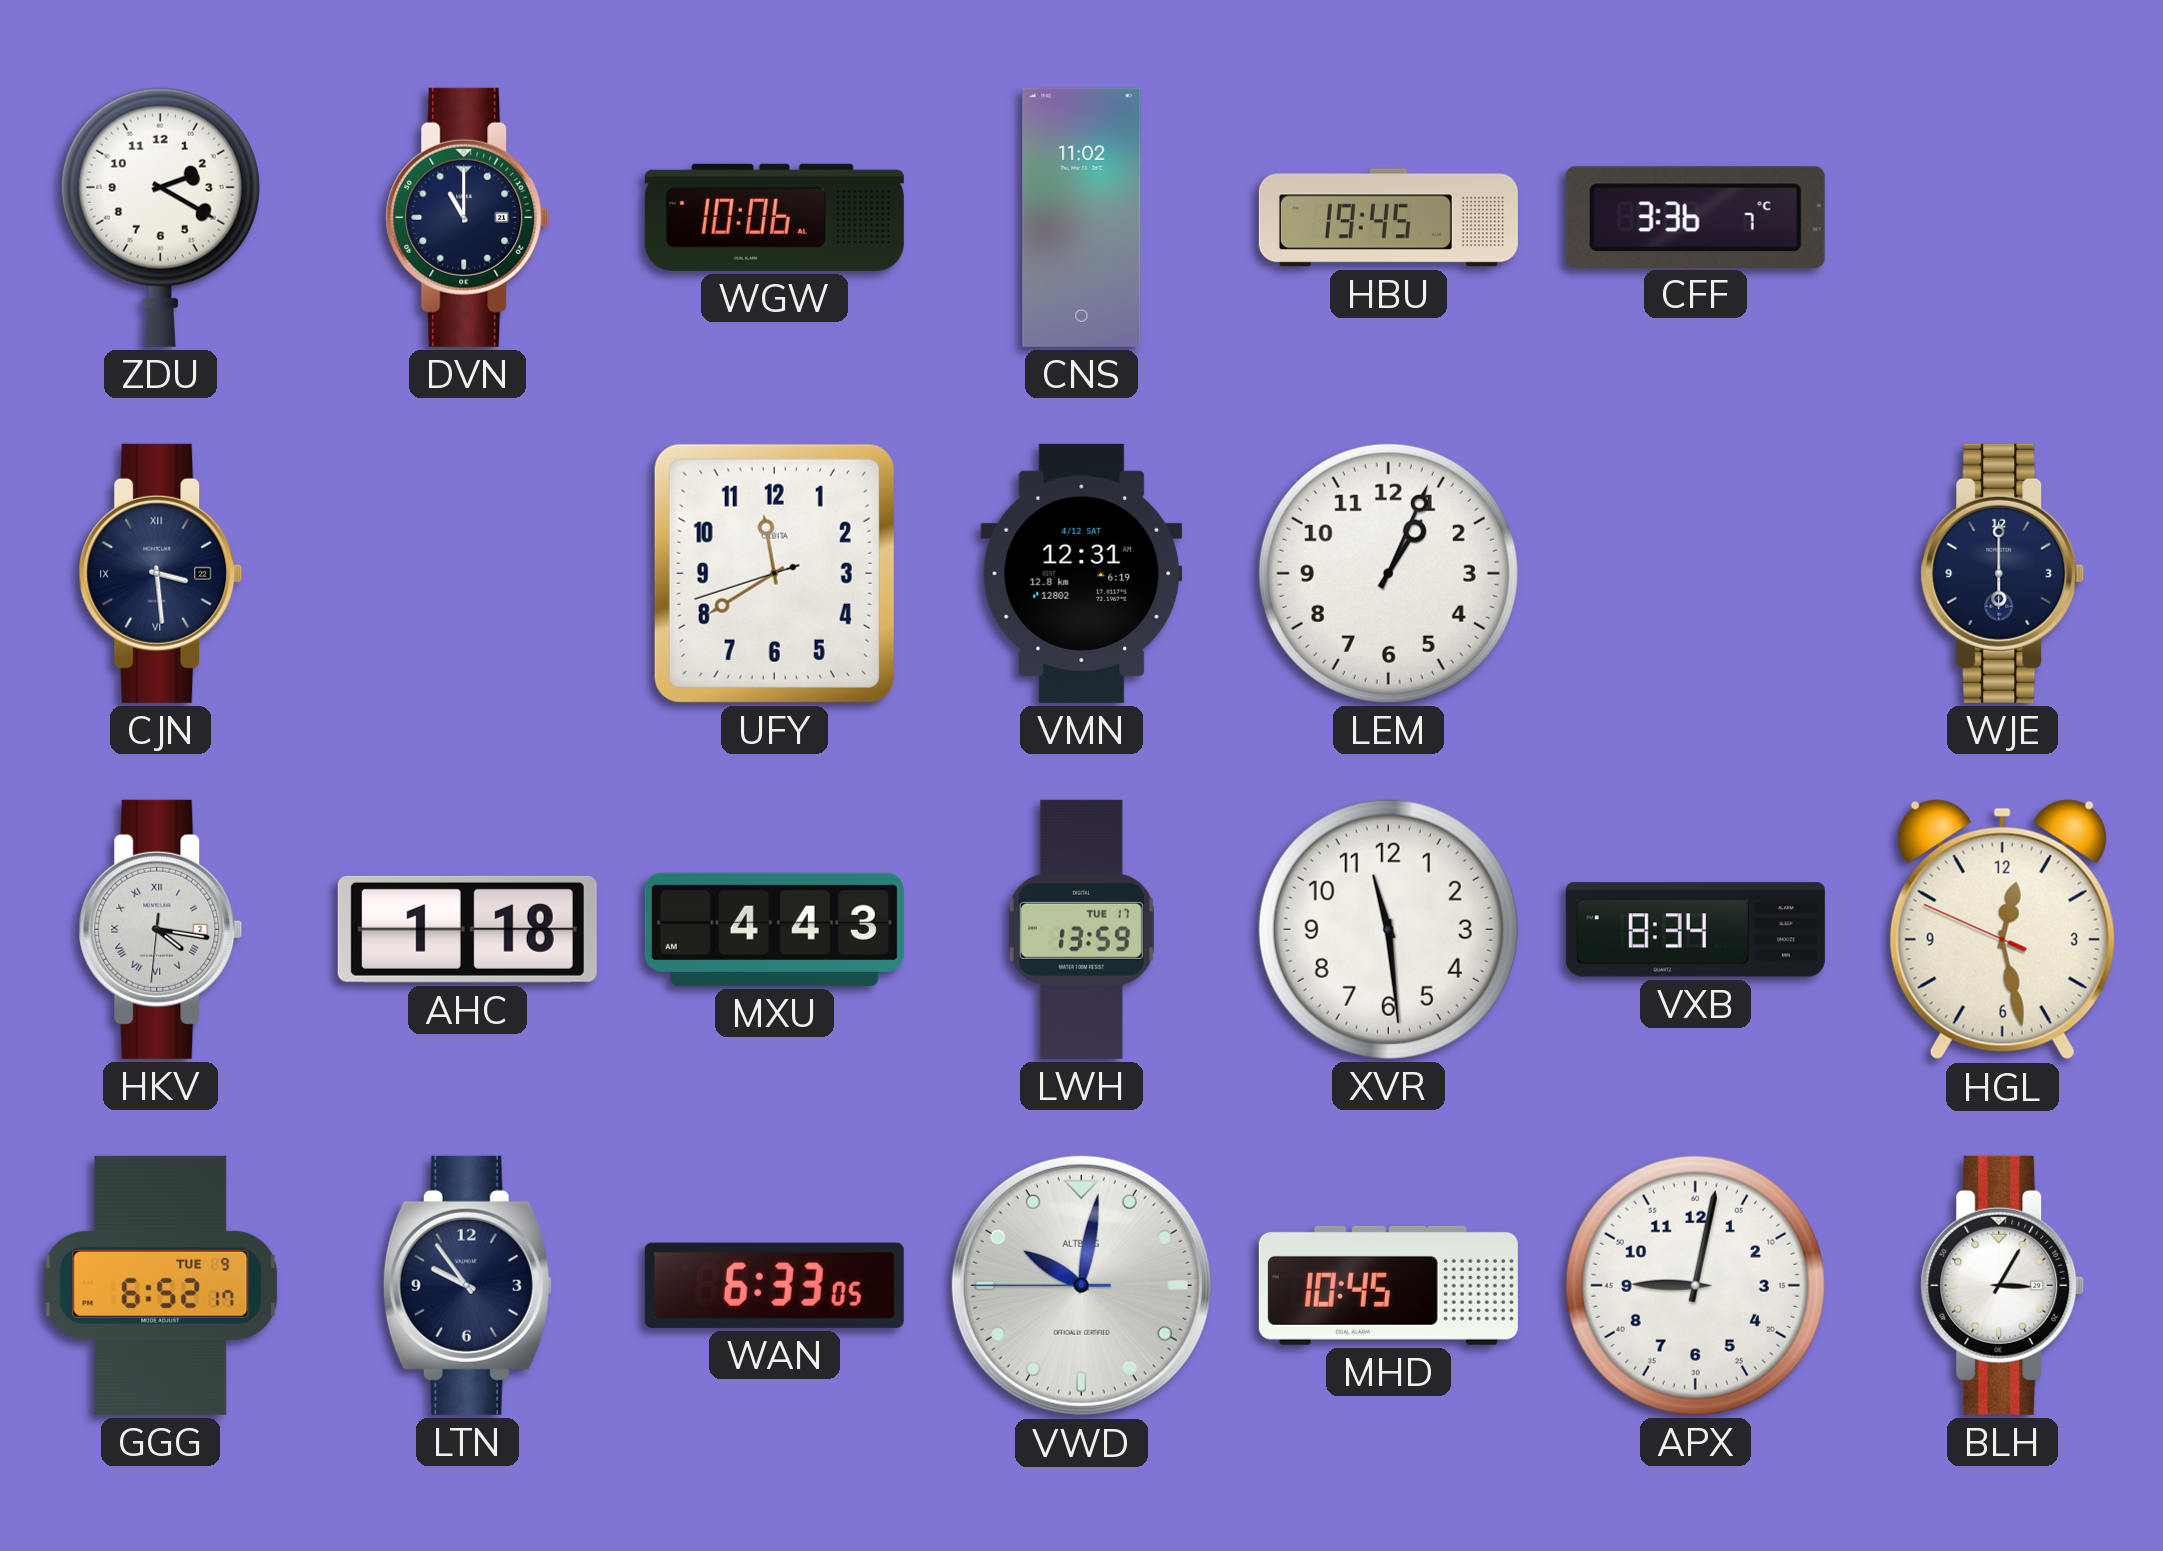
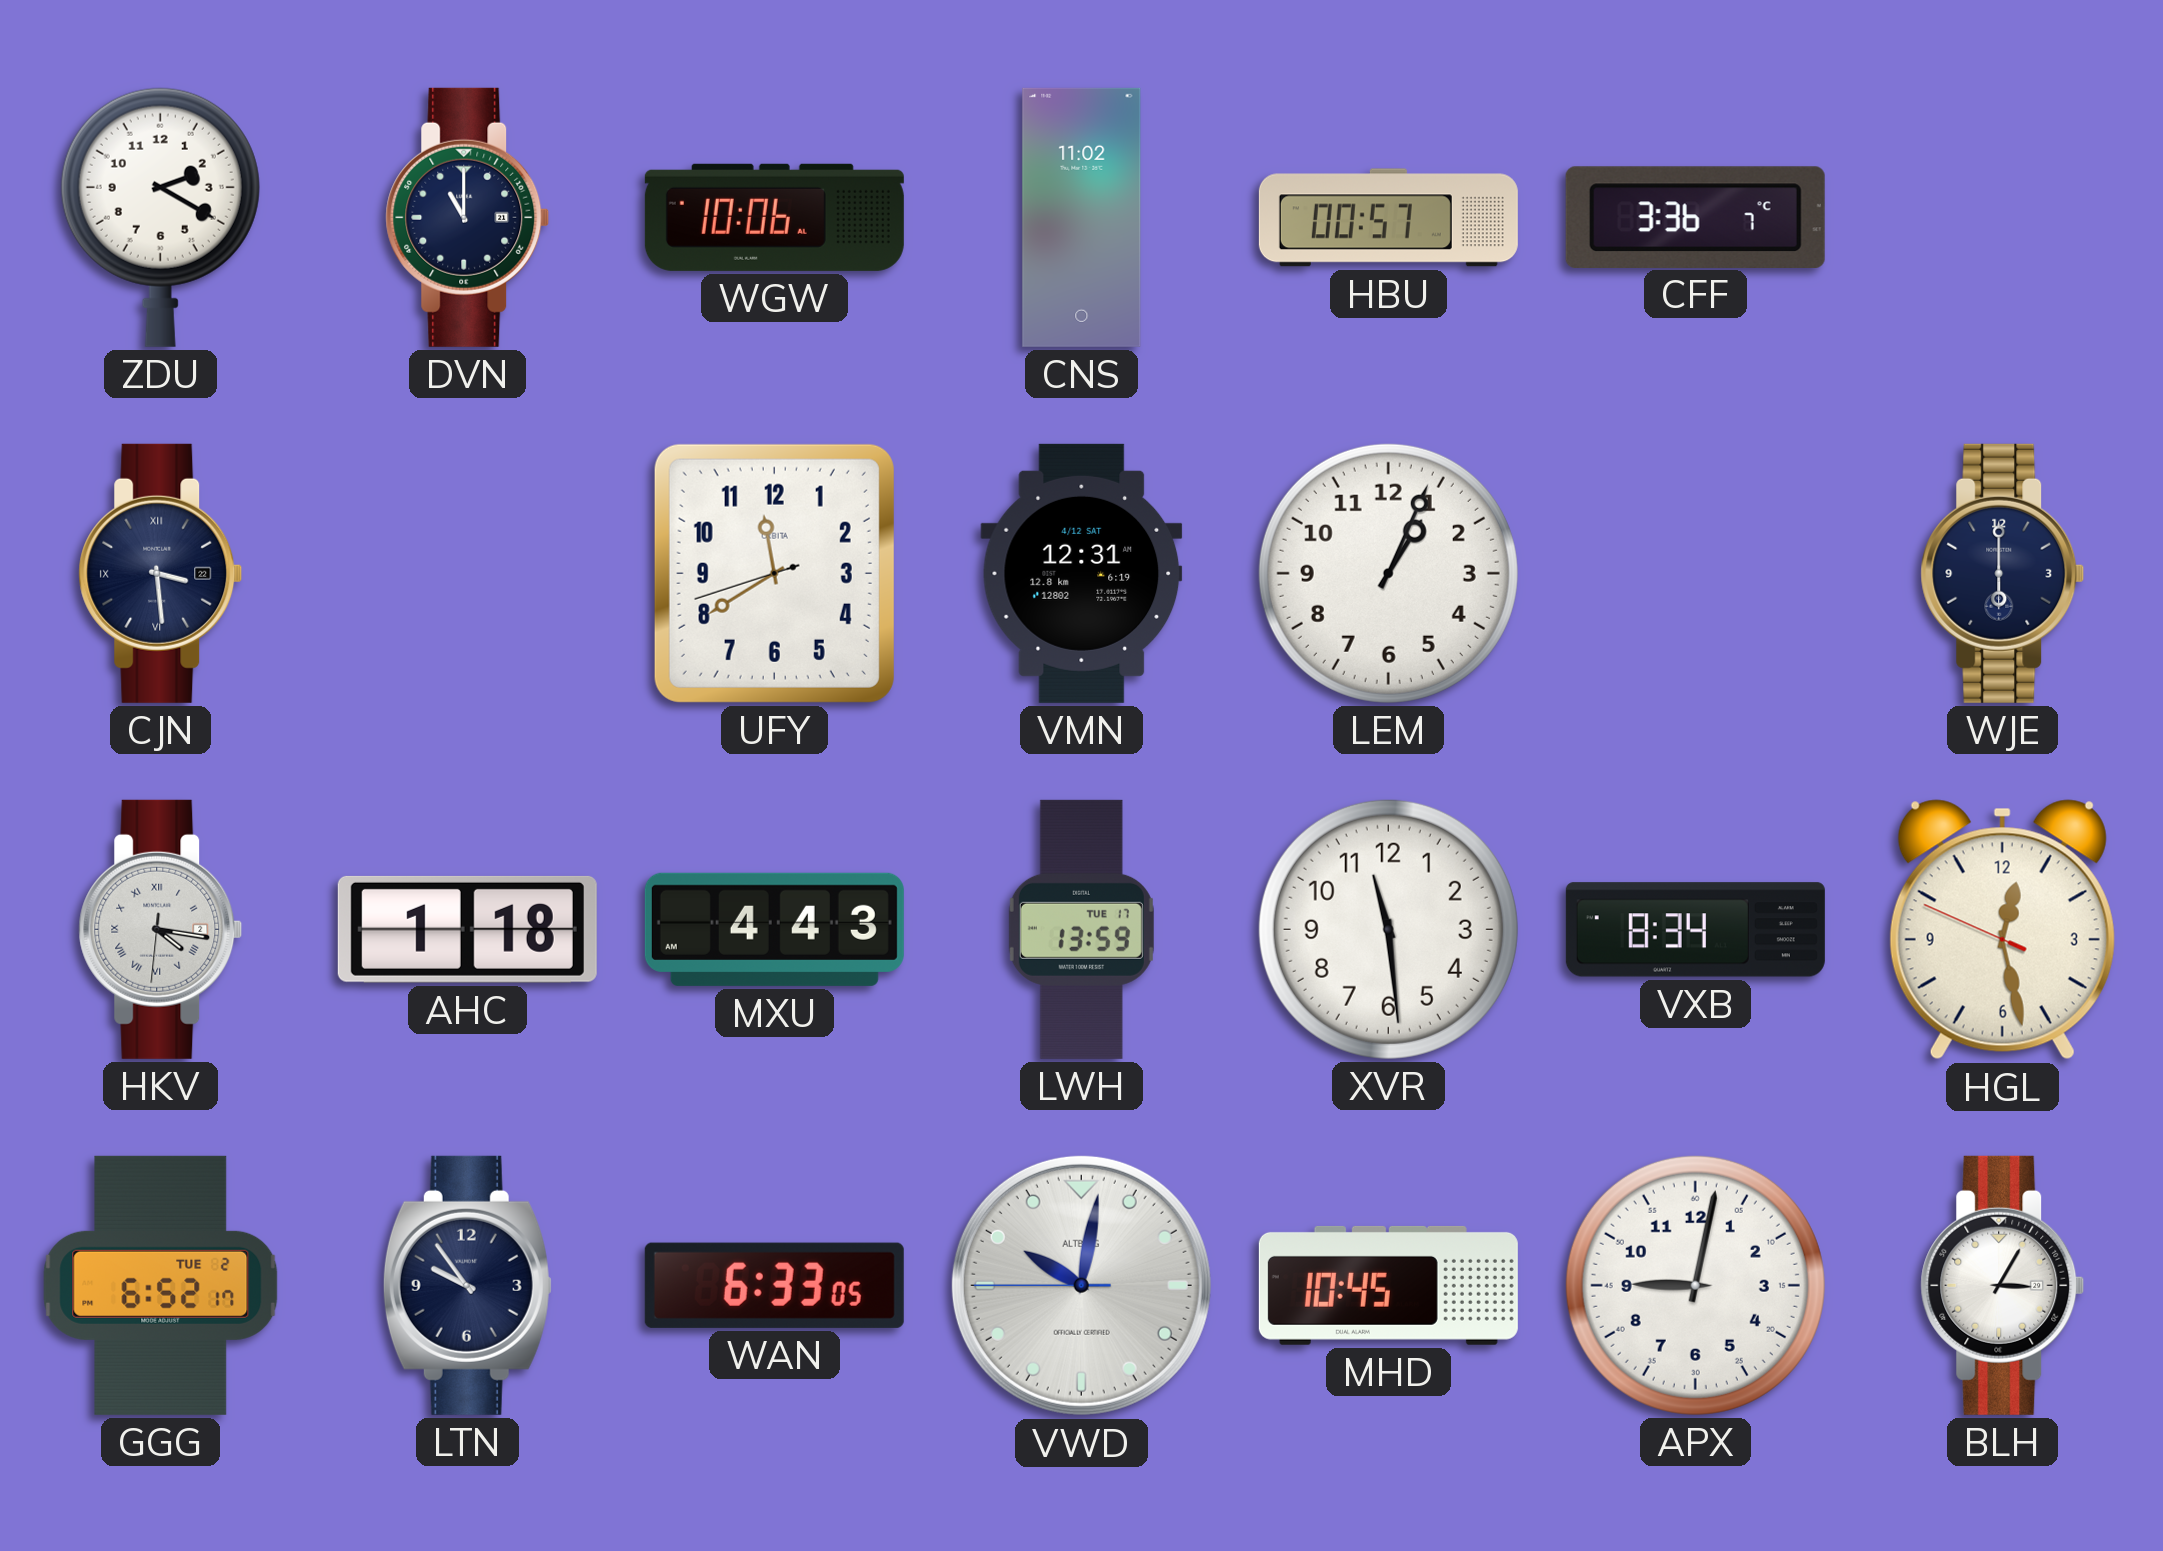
HBU: 19:45 -> 00:57 (1388, 218)
GGG date: TUE 9 -> TUE 2 (161, 1285)
